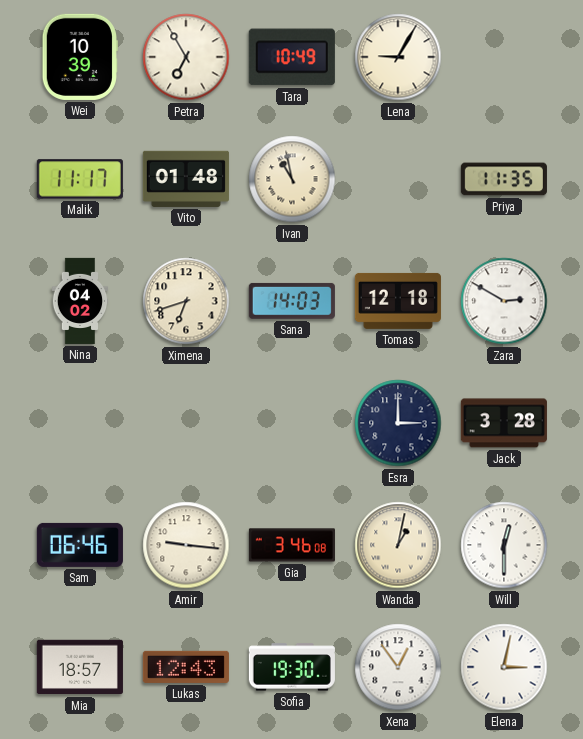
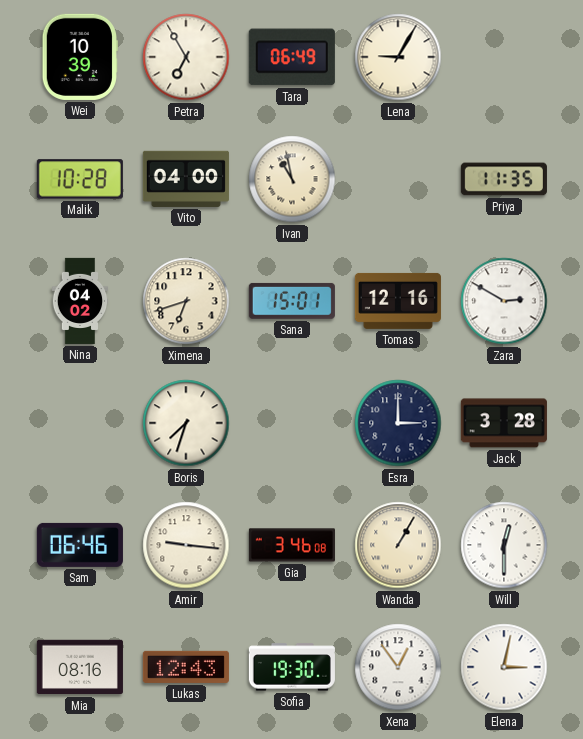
Tara: 10:49 -> 06:49 (292, 57)
Malik: 11:17 -> 10:28 (80, 179)
Vito: 01:48 -> 04:00 (186, 179)
Sana: 14:03 -> 15:01 (292, 301)
Tomas: 12:18 -> 12:16 (398, 301)
Boris: none -> 7:33 (186, 423)
Wanda: 1:02 -> 1:05 (398, 545)
Mia: 18:57 -> 08:16 (80, 667)
